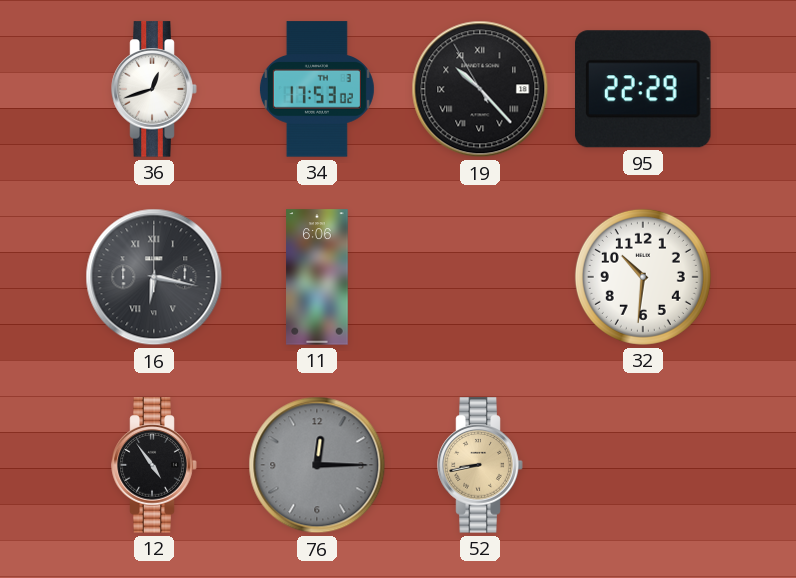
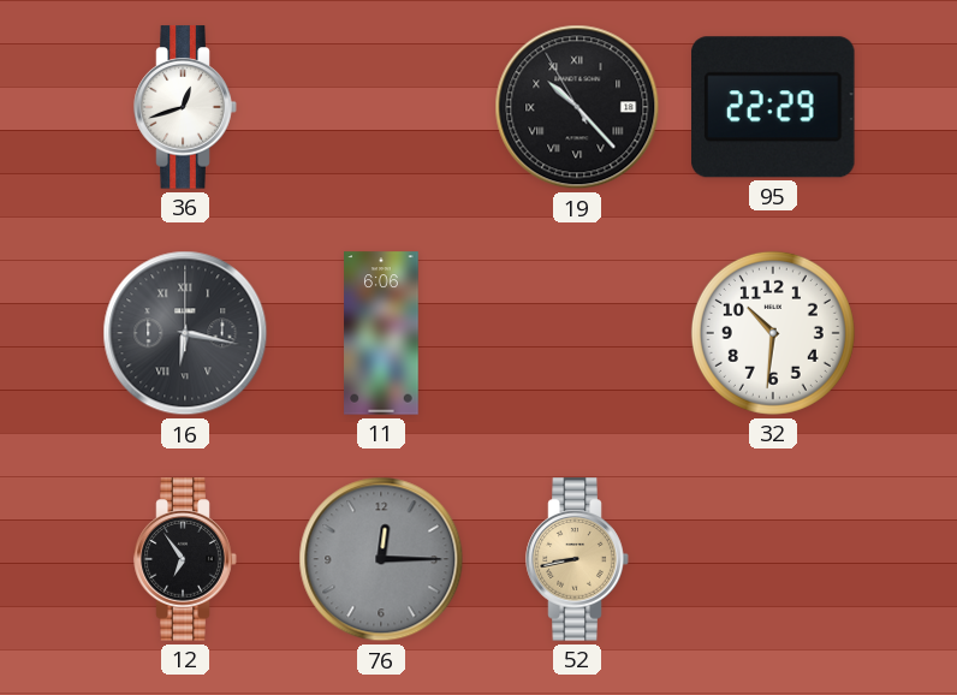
34: 17:53 -> none (317, 89)
12: 4:54 -> 6:54 (185, 559)
